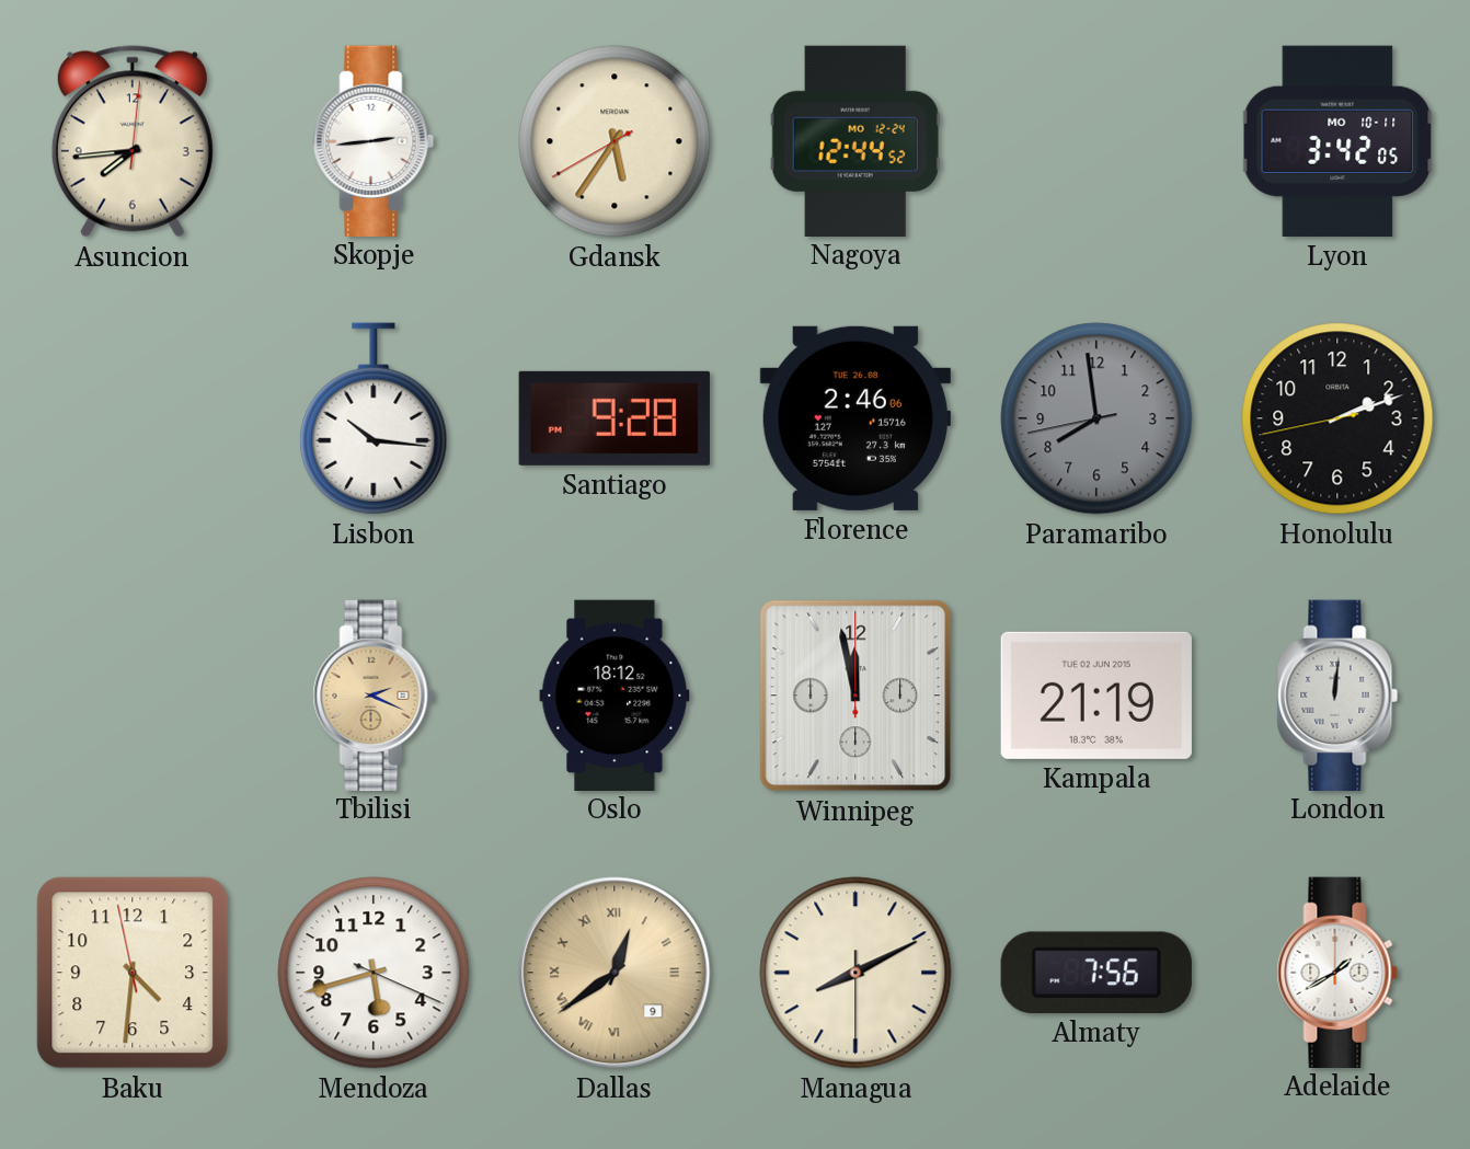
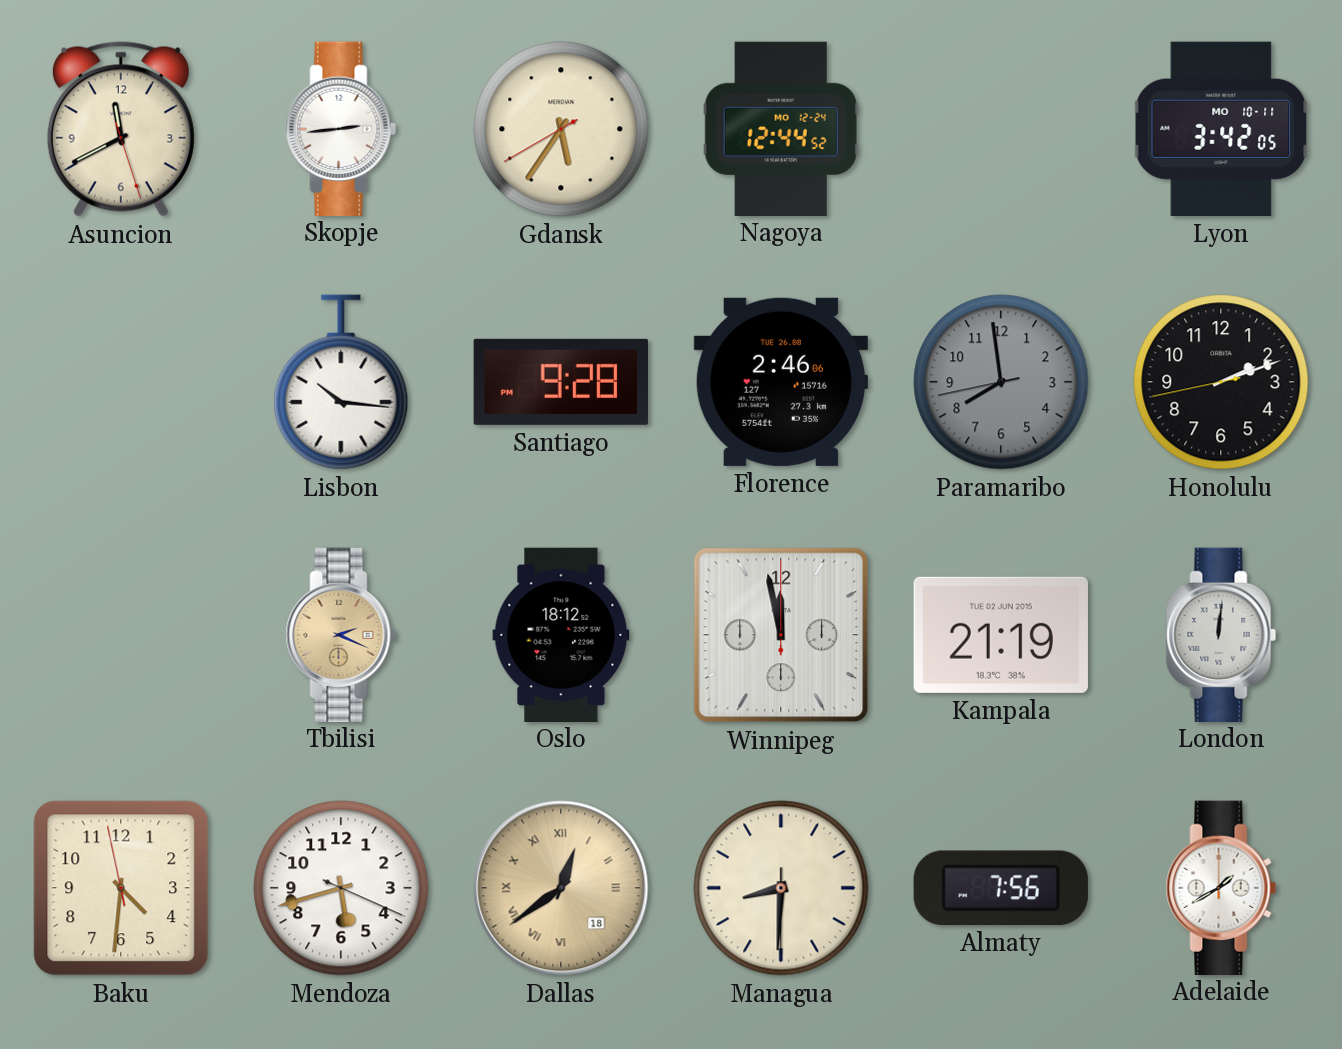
Asuncion: 7:44 -> 11:40 (121, 129)
Dallas date: 9 -> 18 (561, 888)
Managua: 8:10 -> 8:30 (781, 888)
